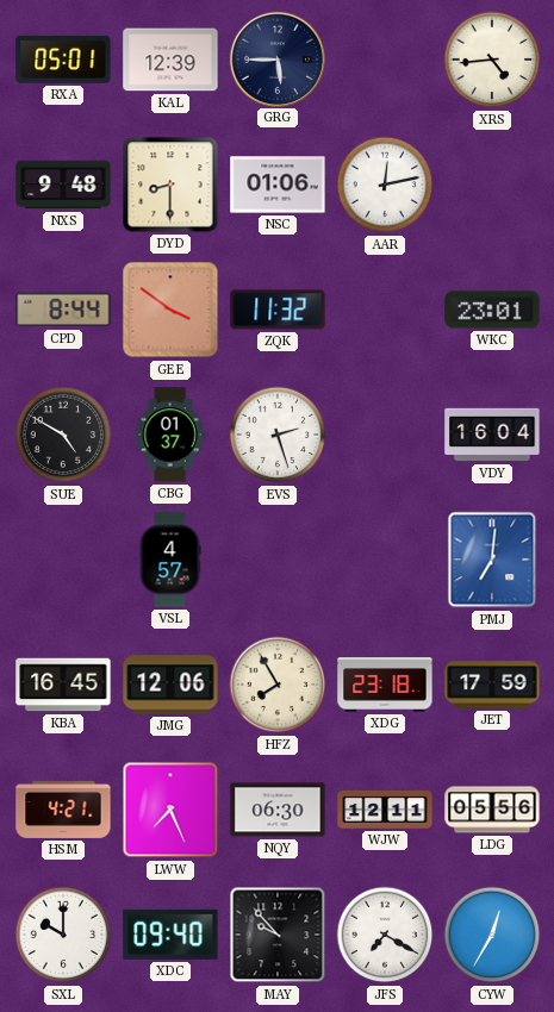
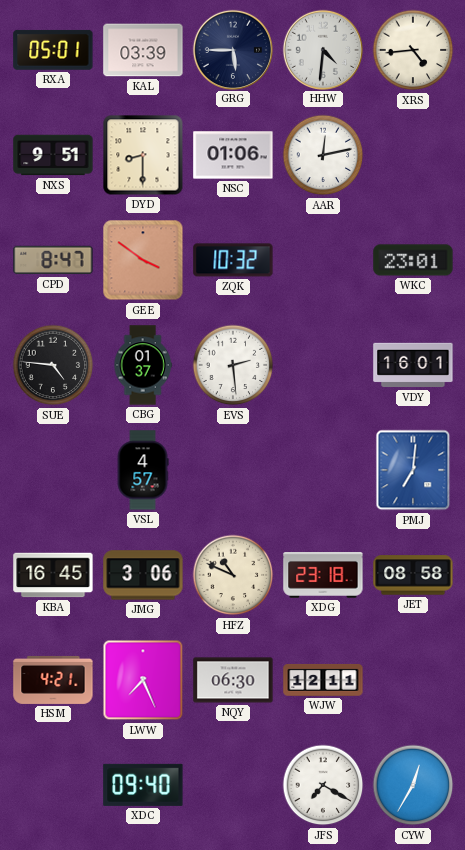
KAL: 12:39 -> 03:39 (143, 50)
HHW: none -> 4:31 (322, 49)
NXS: 9:48 -> 9:51 (53, 155)
CPD: 8:44 -> 8:47 (53, 260)
ZQK: 11:32 -> 10:32 (233, 260)
SUE: 4:50 -> 4:46 (53, 365)
EVS: 2:27 -> 2:29 (233, 365)
VDY: 16:04 -> 16:01 (413, 365)
JMG: 12:06 -> 3:06 (143, 575)
HFZ: 7:55 -> 10:49 (233, 575)
JET: 17:59 -> 08:58 (413, 575)
LDG: 05:56 -> none (492, 810)
SXL: 10:00 -> none (63, 935)
MAY: 9:53 -> none (278, 935)
